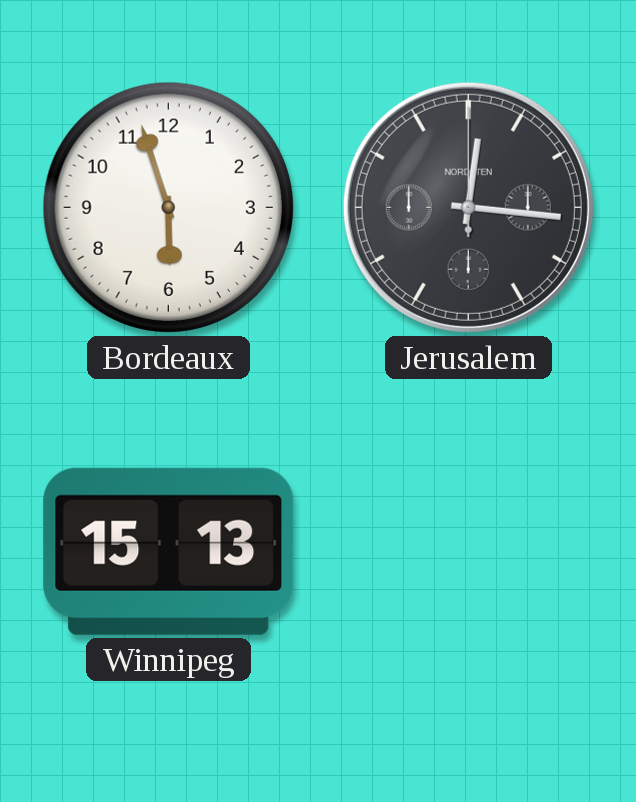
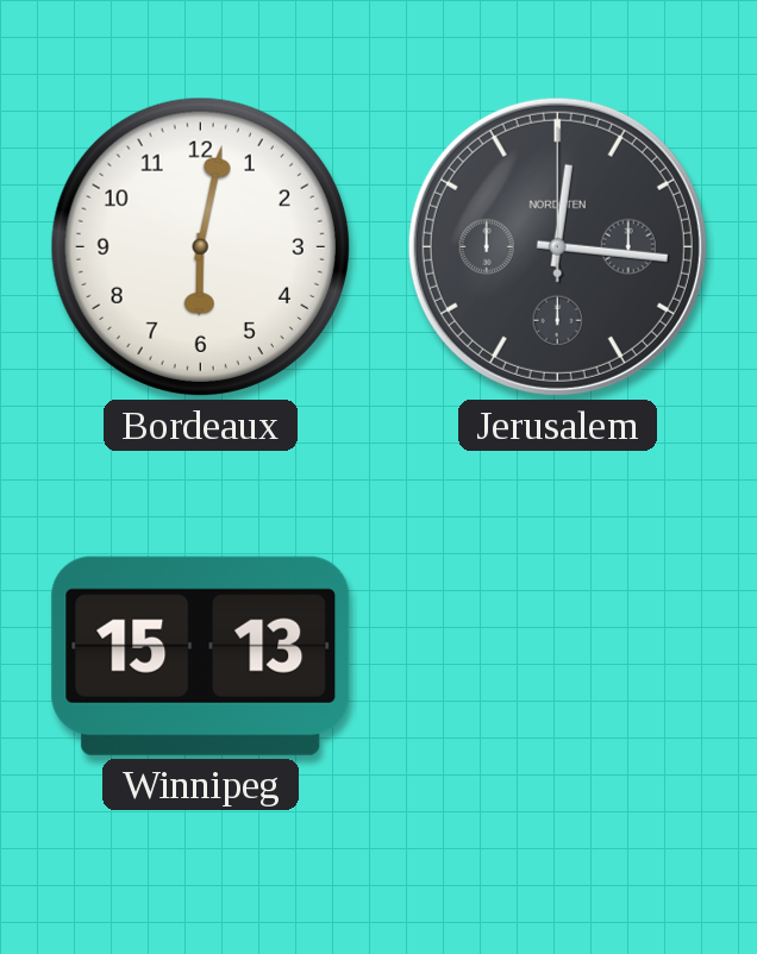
Bordeaux: 5:57 -> 6:02 (200, 246)
